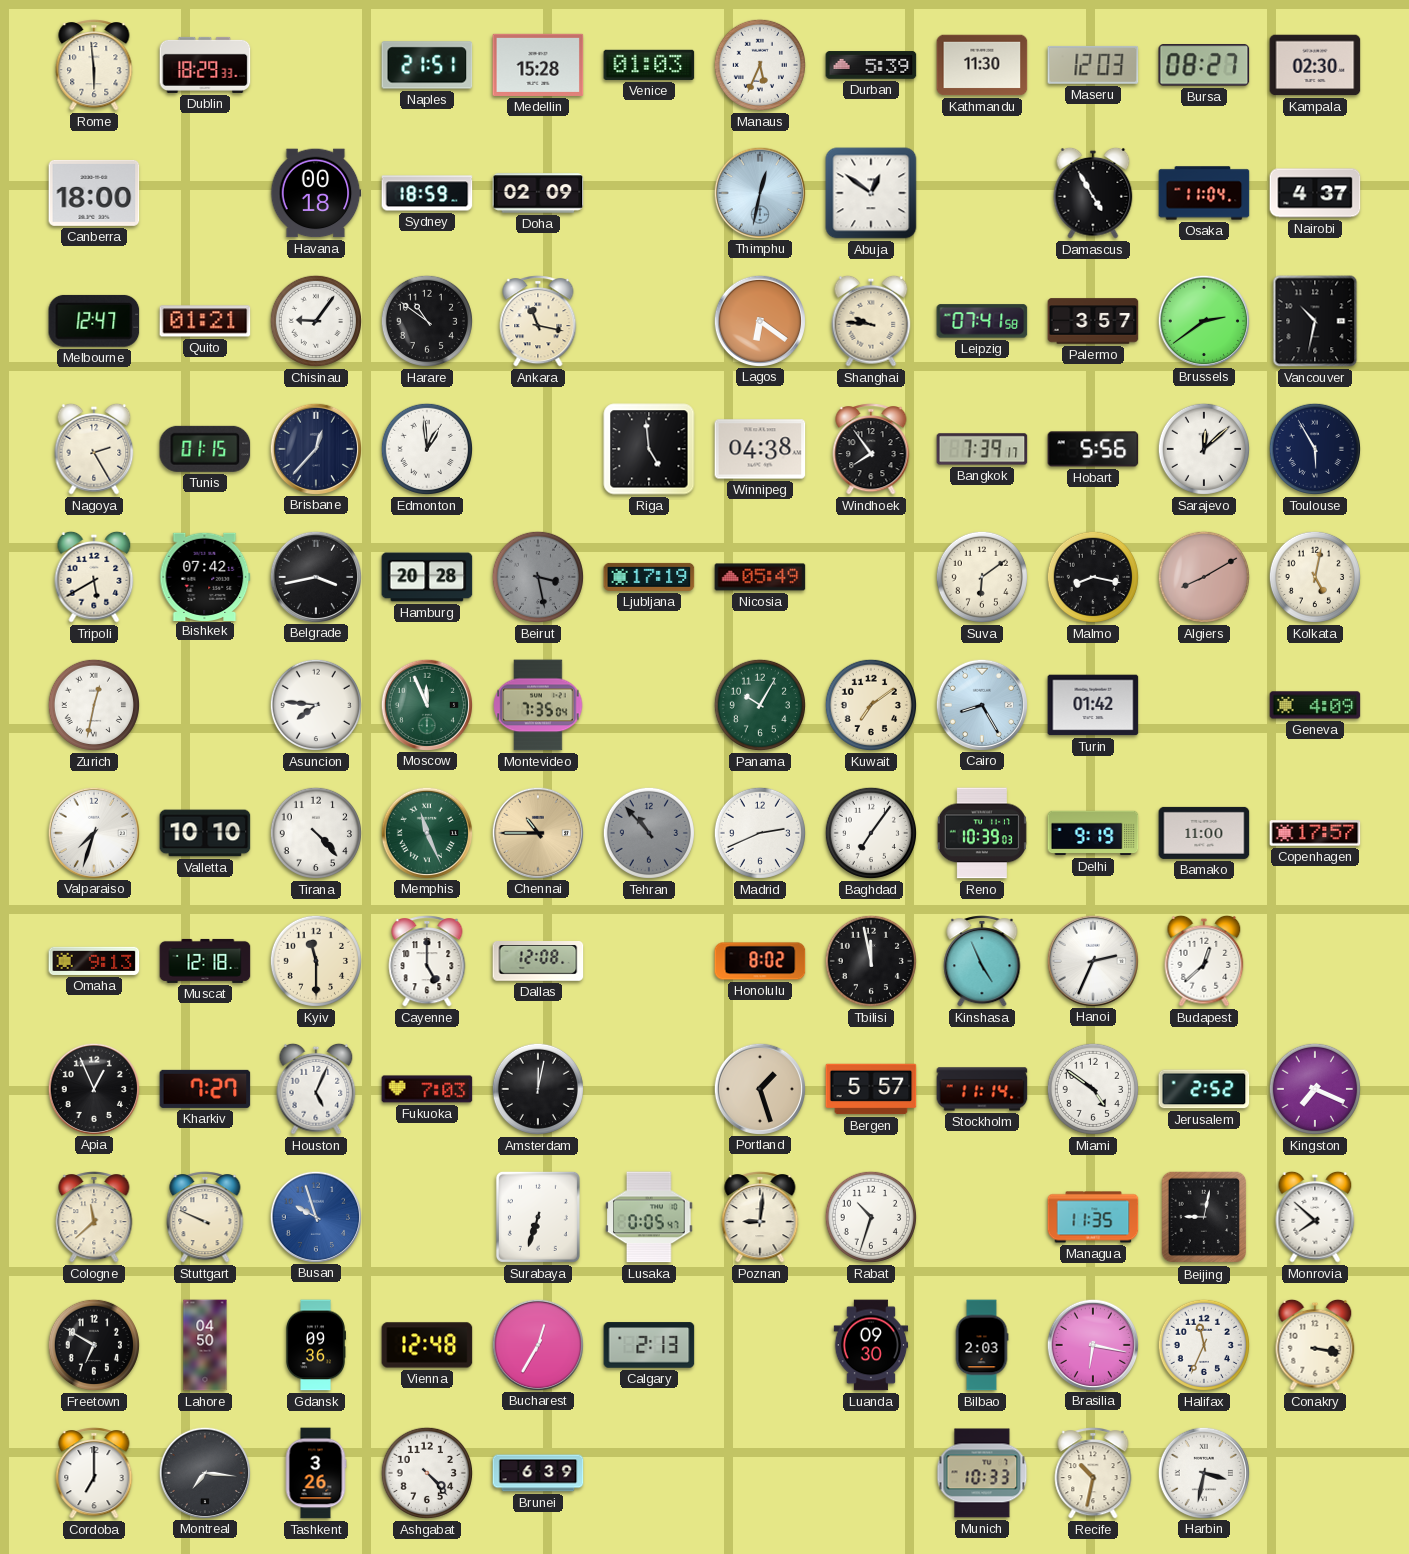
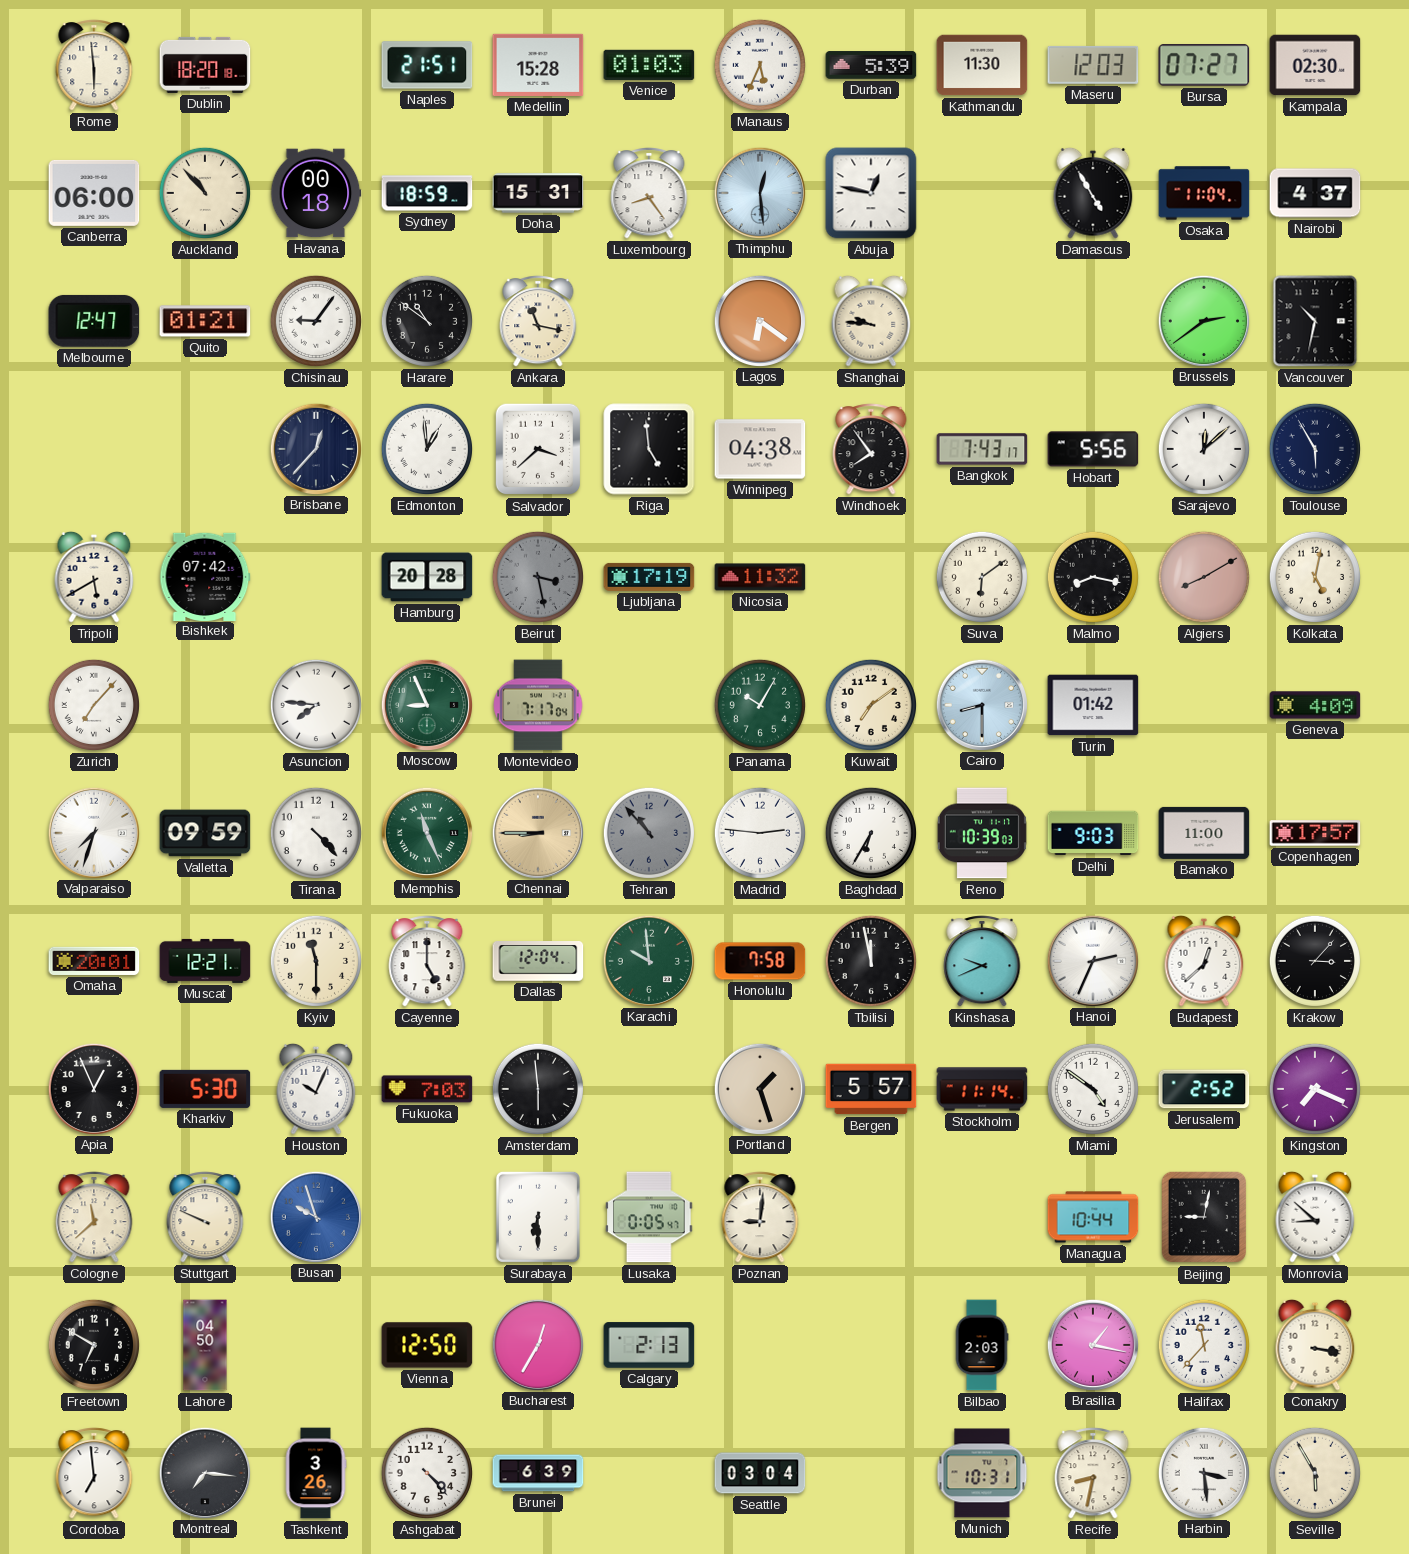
Dublin: 18:29 -> 18:20 (205, 65)
Bursa: 08:27 -> 07:27 (1204, 65)
Canberra: 18:00 -> 06:00 (94, 193)
Auckland: none -> 10:53 (205, 193)
Doha: 02:09 -> 15:31 (538, 193)
Luxembourg: none -> 8:24 (649, 193)
Thimphu: 12:32 -> 12:29 (759, 192)
Abuja: 12:51 -> 12:47 (871, 193)
Leipzig: 07:41 -> none (982, 321)
Palermo: 3:57 -> none (1093, 321)
Nagoya: 2:25 -> none (94, 449)
Tunis: 01:15 -> none (205, 449)
Salvador: none -> 3:38 (538, 449)
Bangkok: 7:39 -> 7:43 (982, 449)
Belgrade: 3:43 -> none (315, 576)
Nicosia: 05:49 -> 11:32 (760, 577)
Zurich: 12:32 -> 7:07 (94, 705)
Moscow: 11:56 -> 8:56 (426, 704)
Montevideo: 7:35 -> 7:17 (538, 705)
Cairo: 8:25 -> 8:30 (981, 704)
Valletta: 10:10 -> 09:59 (205, 833)
Chennai: 10:45 -> 8:45 (537, 832)
Madrid: 2:41 -> 2:46 (760, 833)
Baghdad: 7:06 -> 6:35 (871, 833)
Delhi: 9:19 -> 9:03 (1093, 833)
Omaha: 9:13 -> 20:01 (94, 961)
Muscat: 12:18 -> 12:21 (205, 961)
Dallas: 12:08 -> 12:04 (538, 962)
Karachi: none -> 9:59 (648, 960)
Honolulu: 8:02 -> 7:58 (760, 961)
Kinshasa: 4:56 -> 9:41 (982, 961)
Krakow: none -> 3:07 (1315, 961)
Kharkiv: 7:27 -> 5:30 (205, 1089)
Houston: 5:04 -> 10:04 (316, 1089)
Amsterdam: 12:02 -> 5:59 (538, 1089)
Surabaya: 6:33 -> 6:30 (538, 1217)
Rabat: 10:33 -> none (871, 1217)
Managua: 11:35 -> 10:44 (1093, 1217)
Monrovia: 7:52 -> 8:52 (1315, 1217)
Gdansk: 09:36 -> none (315, 1345)
Vienna: 12:48 -> 12:50 (427, 1345)
Luanda: 09:30 -> none (871, 1345)
Brasilia: 6:17 -> 1:17 (1092, 1344)
Halifax: 11:34 -> 11:37 (1204, 1345)
Cordoba: 7:00 -> 6:59 (94, 1473)
Seattle: none -> 03:04 (760, 1473)
Munich: 10:33 -> 10:31 (982, 1473)
Recife: 10:32 -> 8:32 (1093, 1473)
Harbin: 3:32 -> 3:29 (1203, 1472)
Seville: none -> 5:55 (1315, 1473)
